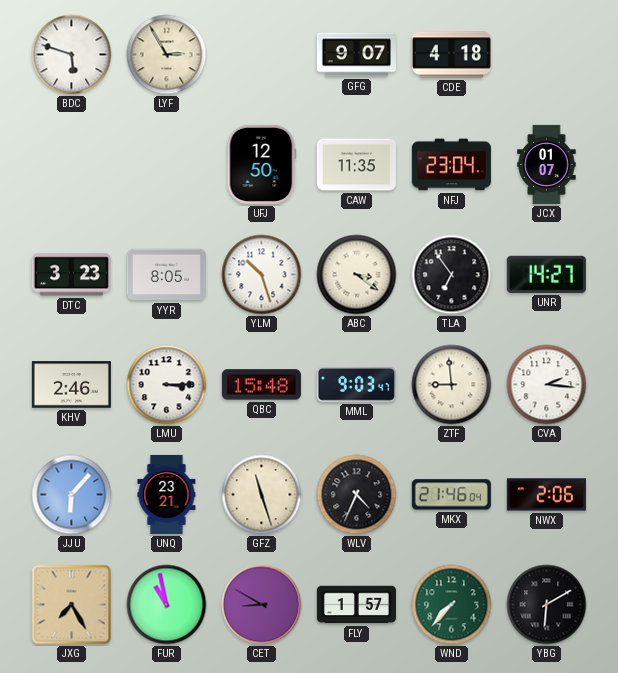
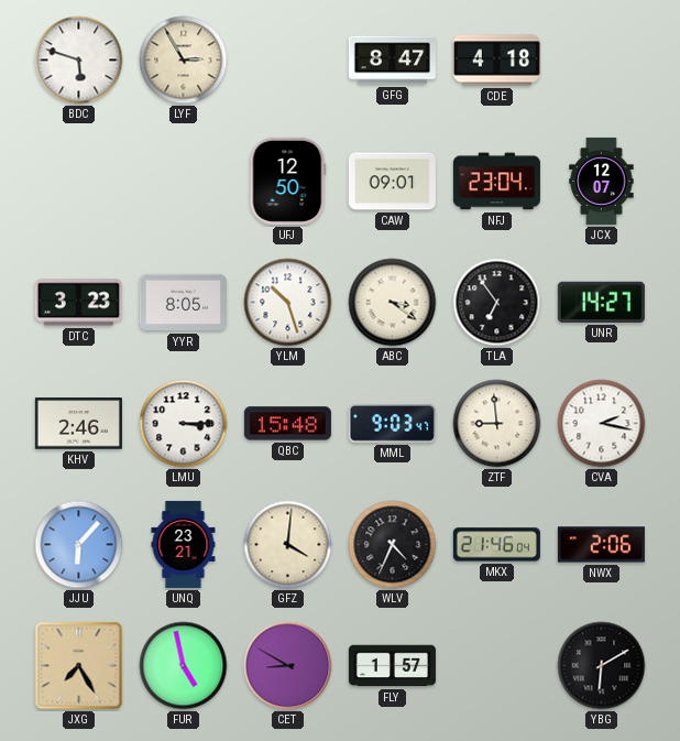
GFG: 9:07 -> 8:47 (392, 61)
CAW: 11:35 -> 09:01 (392, 182)
JCX: 01:07 -> 12:07 (602, 181)
CVA: 2:16 -> 2:17 (602, 424)
GFZ: 11:27 -> 4:01 (288, 545)
FUR: 10:58 -> 4:58 (184, 666)
WND: 7:37 -> none (452, 605)
